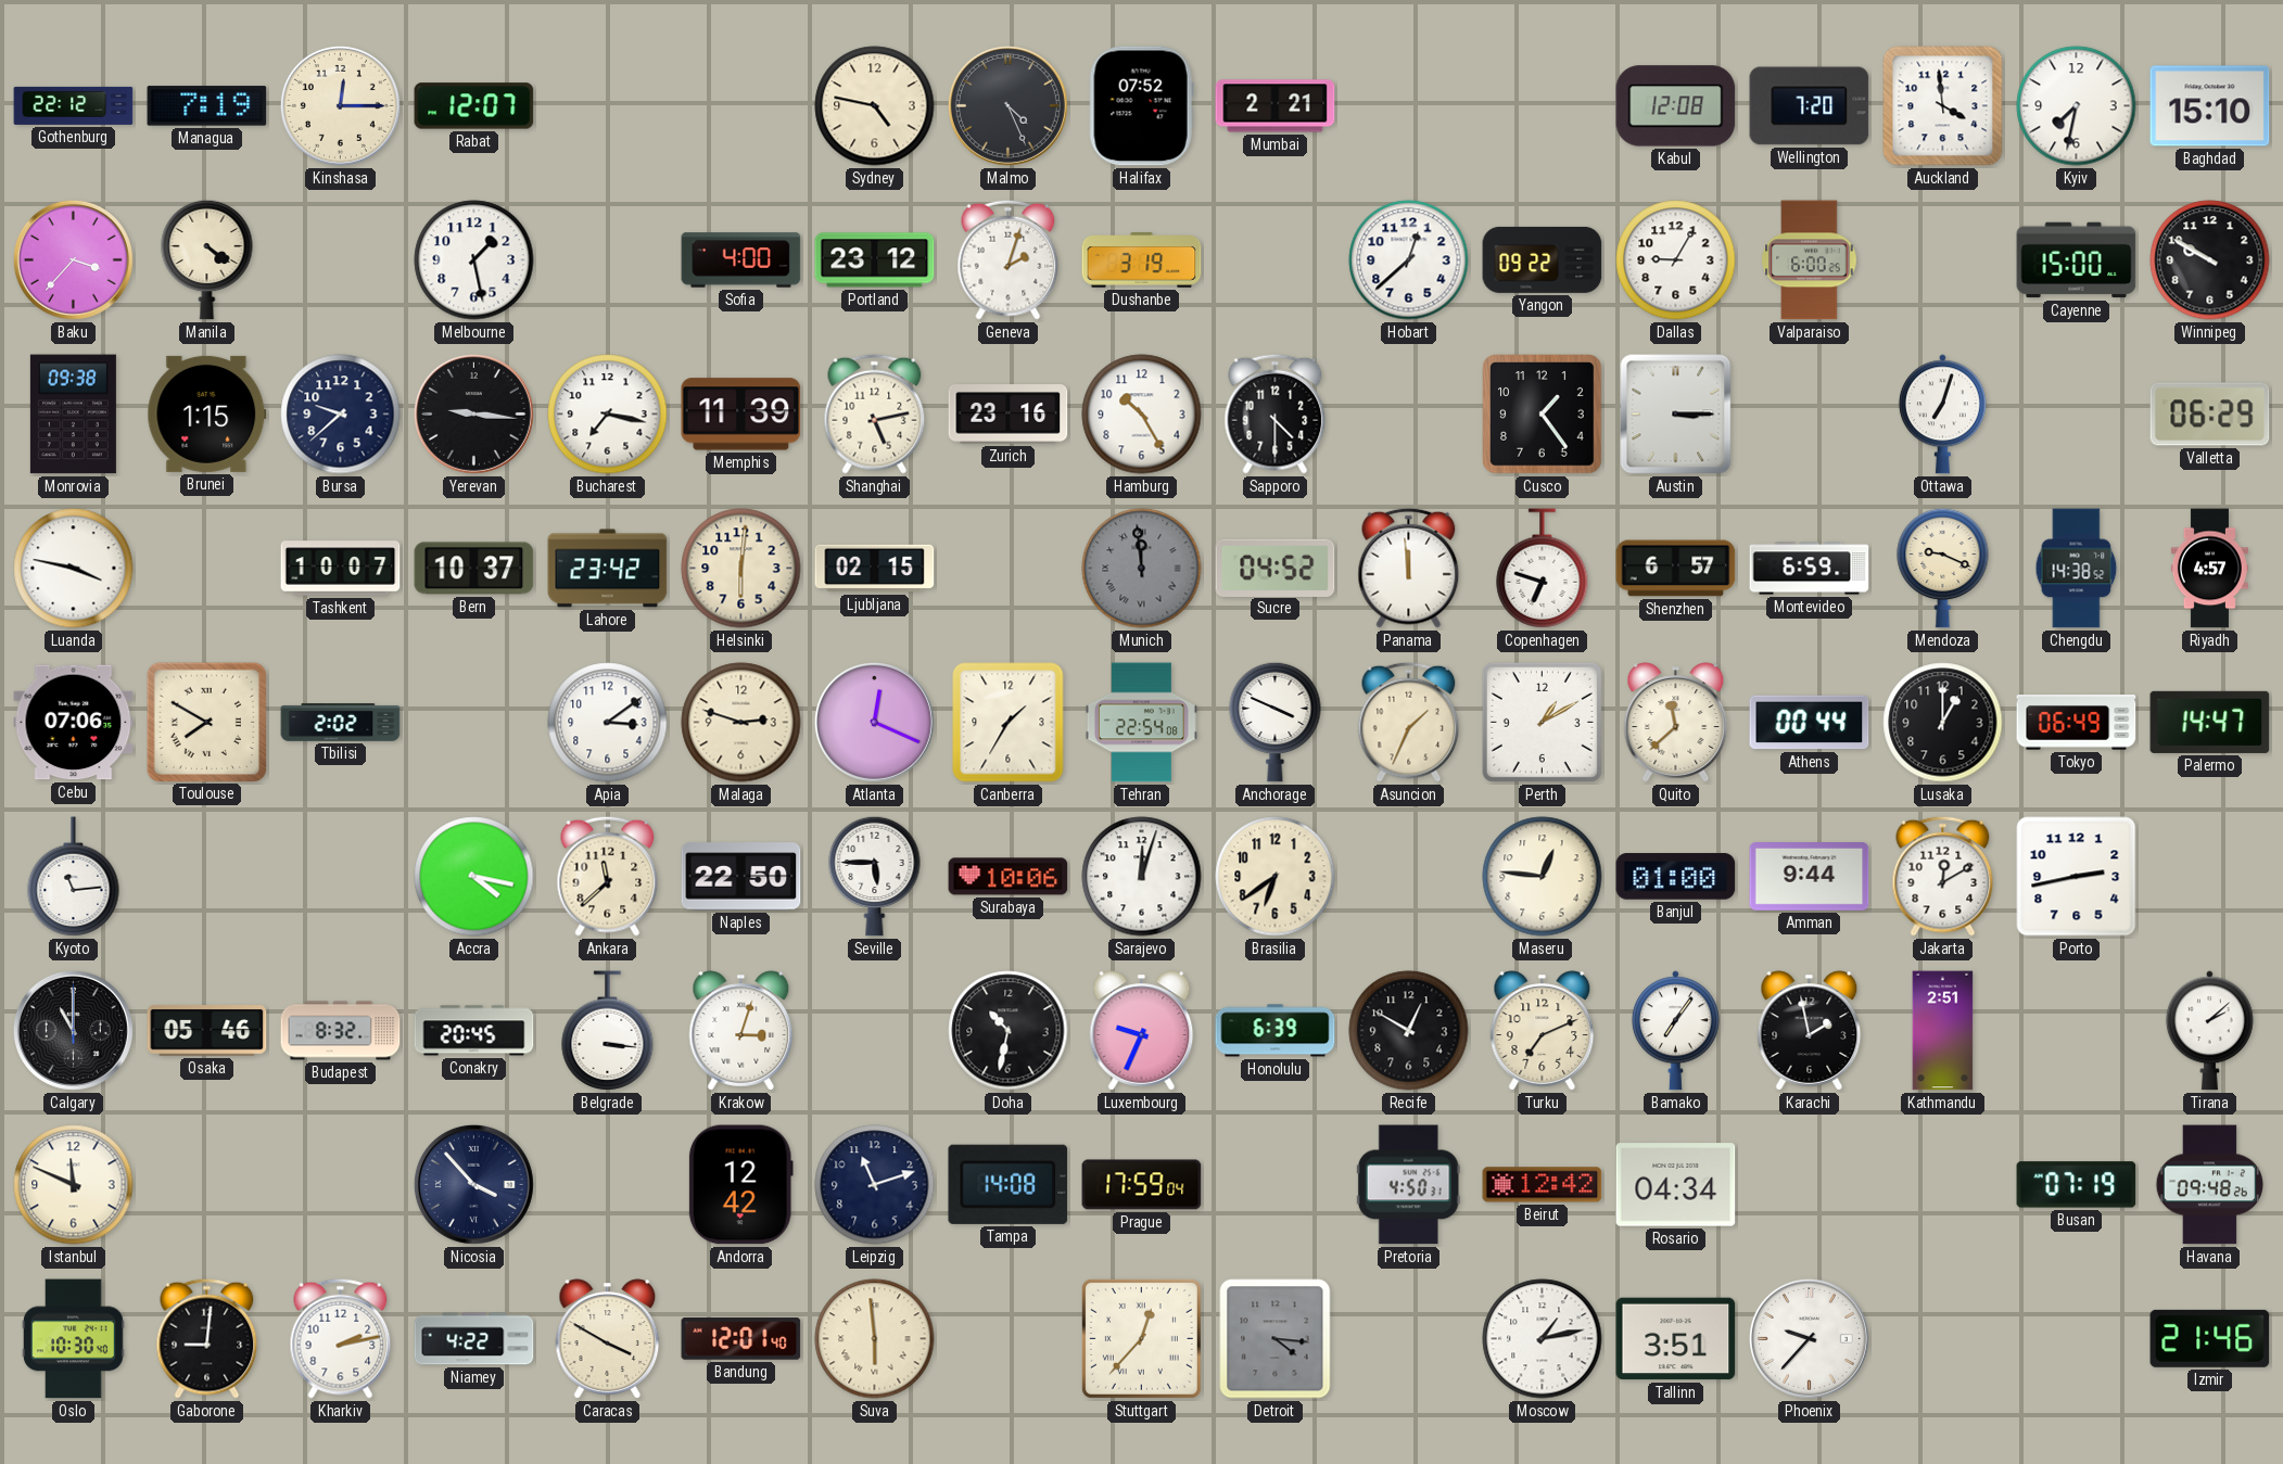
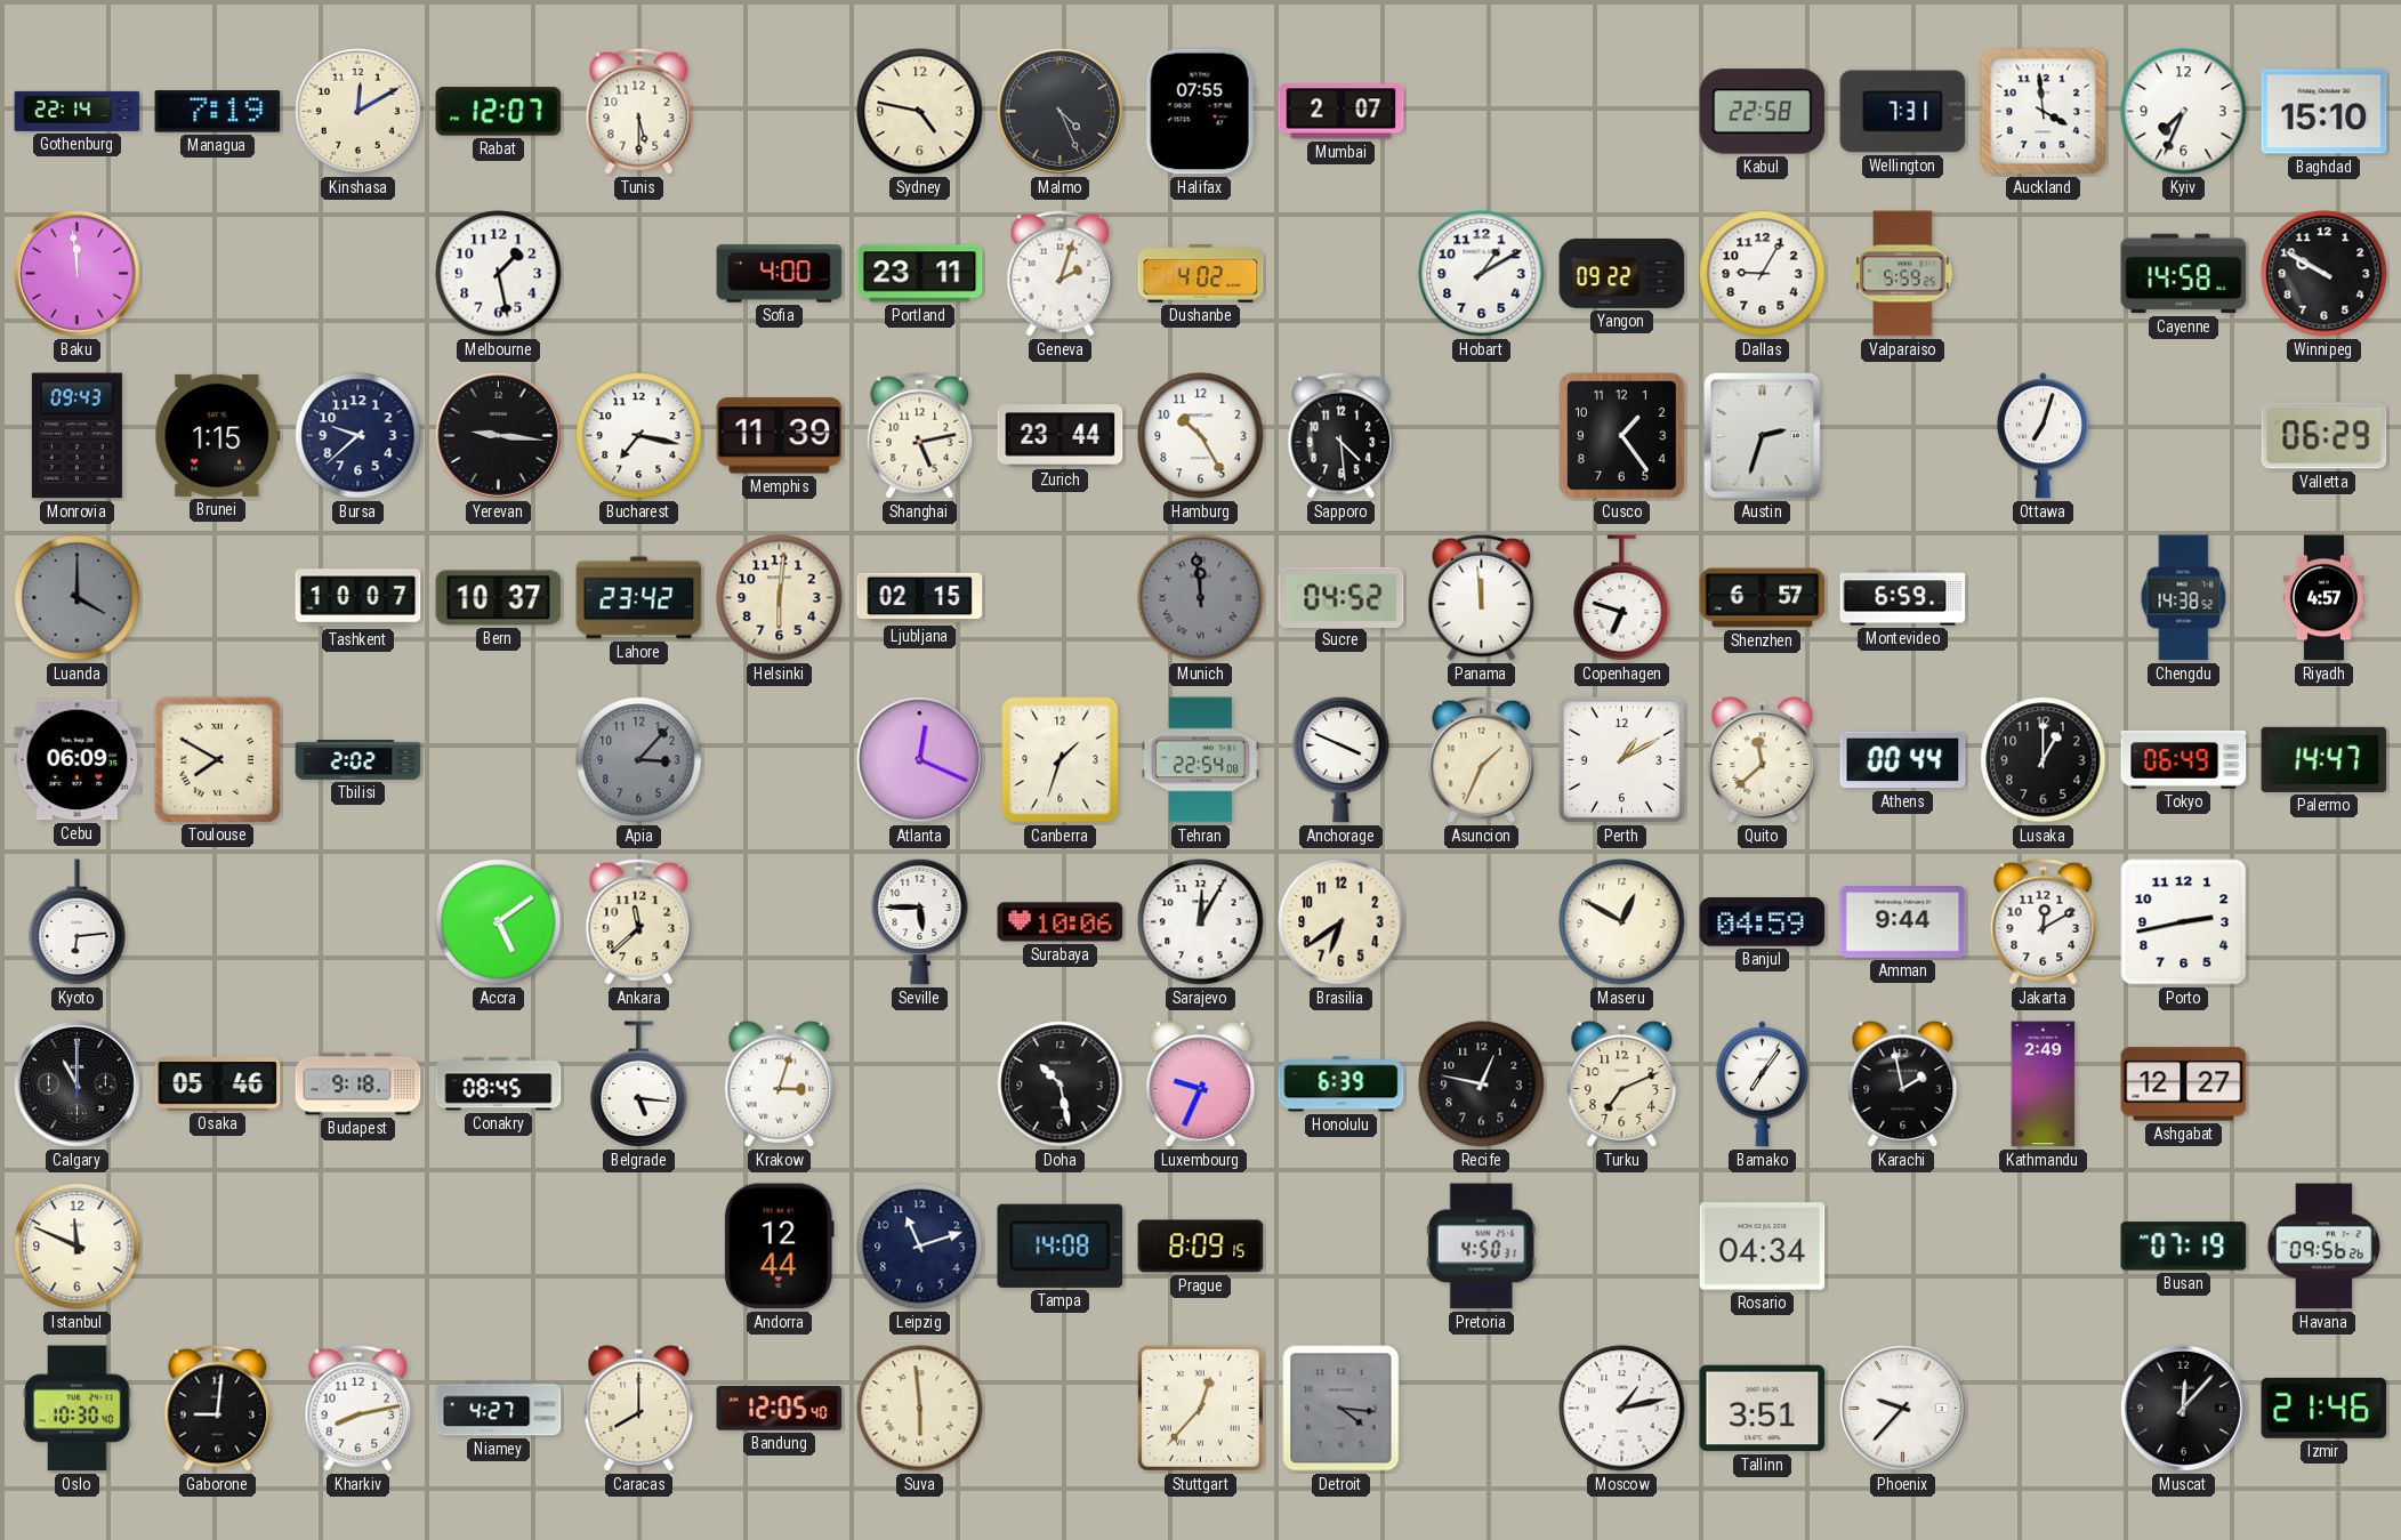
Gothenburg: 22:12 -> 22:14 (78, 111)
Kinshasa: 12:15 -> 12:10 (357, 111)
Tunis: none -> 5:30 (639, 111)
Halifax: 07:52 -> 07:55 (1200, 112)
Mumbai: 2:21 -> 2:07 (1342, 112)
Kabul: 12:08 -> 22:58 (1763, 112)
Wellington: 7:20 -> 7:31 (1903, 112)
Kyiv: 7:32 -> 7:34 (2184, 112)
Baku: 3:37 -> 11:59 (76, 273)
Manila: 4:21 -> none (207, 259)
Portland: 23:12 -> 23:11 (920, 274)
Dushanbe: 3:19 -> 4:02 (1201, 274)
Hobart: 12:38 -> 1:10 (1482, 274)
Valparaiso: 6:00 -> 5:59 (1903, 274)
Cayenne: 15:00 -> 14:58 (2184, 274)
Monrovia: 09:38 -> 09:43 (76, 436)
Zurich: 23:16 -> 23:44 (1061, 436)
Sapporo: 4:30 -> 4:29 (1342, 435)
Austin: 3:15 -> 2:33 (1763, 436)
Luanda: 3:47 -> 4:00 (78, 598)
Luanda dial: white -> grey (78, 598)
Mendoza: 9:19 -> none (1943, 568)
Cebu: 07:06 -> 06:09 (78, 760)
Apia: 3:09 -> 3:07 (639, 760)
Apia dial: white -> grey (639, 760)
Malaga: 2:48 -> none (741, 723)
Canberra: 1:35 -> 1:33 (1061, 760)
Kyoto: 11:14 -> 6:14 (78, 922)
Accra: 4:17 -> 5:09 (499, 922)
Naples: 22:50 -> none (741, 877)
Sarajevo: 12:03 -> 12:05 (1201, 922)
Maseru: 12:46 -> 12:50 (1622, 922)
Banjul: 01:00 -> 04:59 (1763, 922)
Budapest: 8:32 -> 9:18 (358, 1085)
Conakry: 20:45 -> 08:45 (499, 1085)
Belgrade: 3:16 -> 5:16 (639, 1085)
Doha: 10:32 -> 10:28 (1061, 1085)
Recife: 12:50 -> 12:47 (1482, 1085)
Kathmandu: 2:51 -> 2:49 (2044, 1085)
Ashgabat: none -> 12:27 (2184, 1085)
Tirana: 2:08 -> none (2209, 1031)
Nicosia: 3:53 -> none (473, 1184)
Andorra: 12:42 -> 12:44 (779, 1247)
Prague: 17:59 -> 8:09 (1201, 1247)
Beirut: 12:42 -> none (1543, 1185)
Havana: 09:48 -> 09:56 (2323, 1247)
Kharkiv: 2:13 -> 8:13 (358, 1408)
Niamey: 4:22 -> 4:27 (499, 1409)
Caracas: 3:50 -> 8:00 (639, 1409)
Bandung: 12:01 -> 12:05 (780, 1409)
Muscat: none -> 12:07 (2183, 1408)
